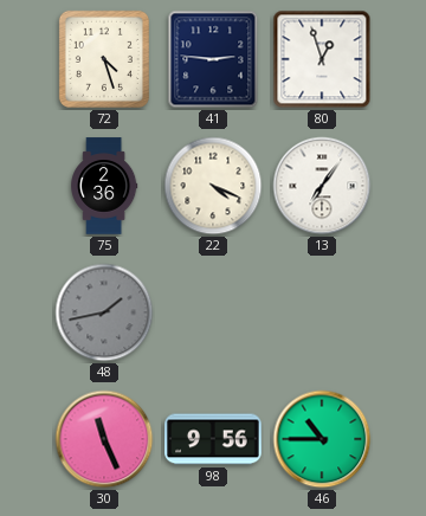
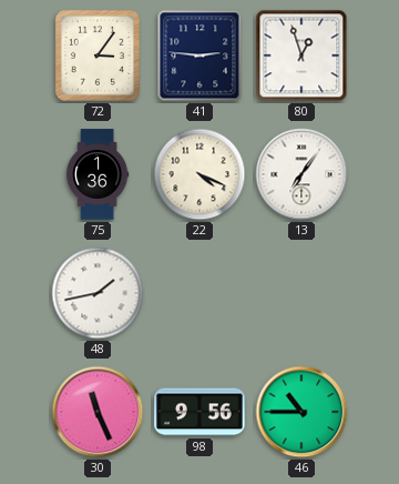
72: 4:27 -> 3:06 (98, 56)
75: 2:36 -> 1:36 (98, 174)
48 dial: grey -> white (98, 293)
